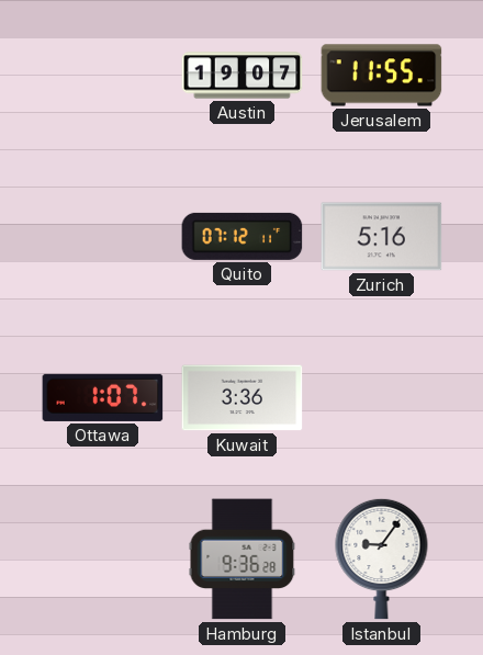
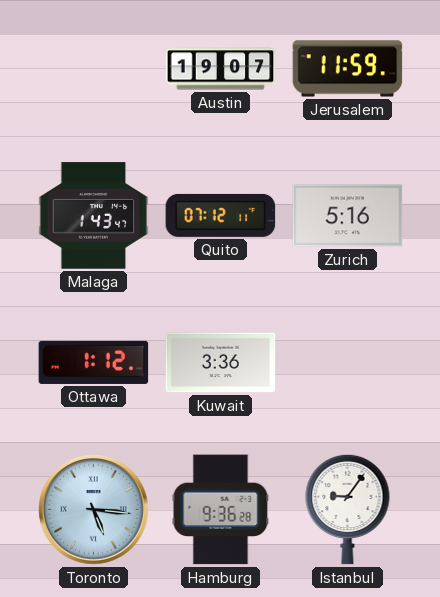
Jerusalem: 11:55 -> 11:59 (348, 69)
Malaga: none -> 1:43 (94, 216)
Ottawa: 1:07 -> 1:12 (94, 362)
Toronto: none -> 5:16 (94, 510)
